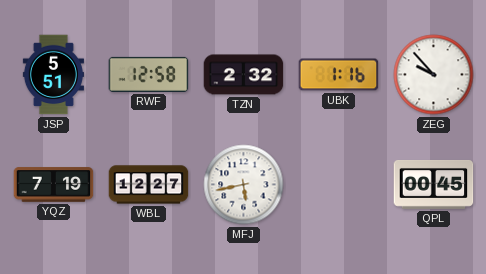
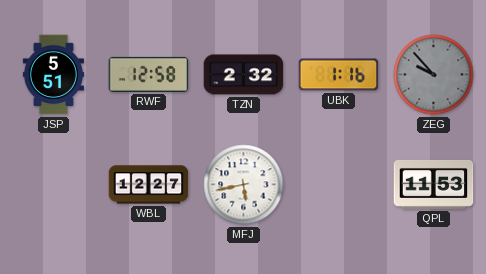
ZEG dial: white -> grey (434, 75)
YQZ: 7:19 -> none (54, 185)
QPL: 00:45 -> 11:53 (434, 184)
